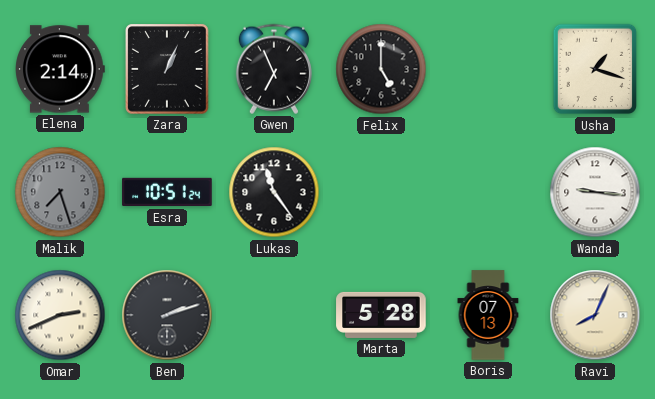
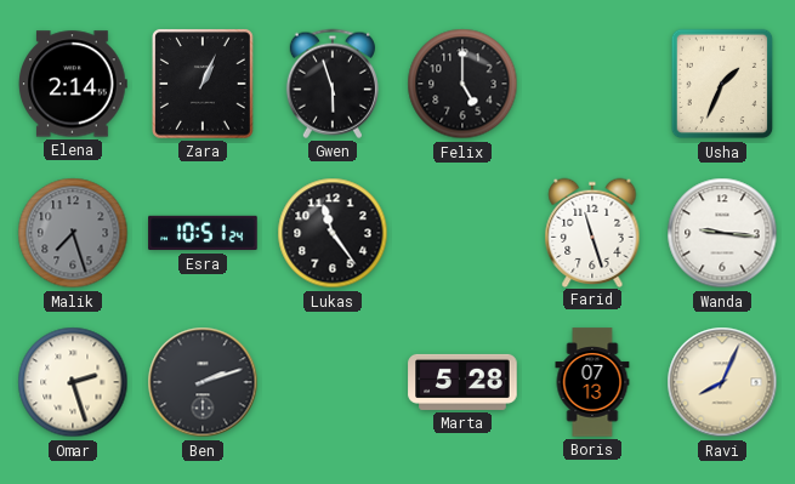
Gwen: 6:56 -> 5:57 (333, 84)
Usha: 1:18 -> 1:34 (722, 84)
Farid: none -> 11:27 (592, 232)
Omar: 2:41 -> 2:27 (73, 382)
